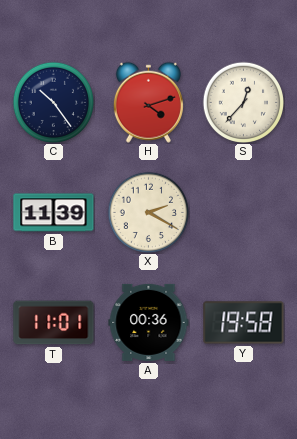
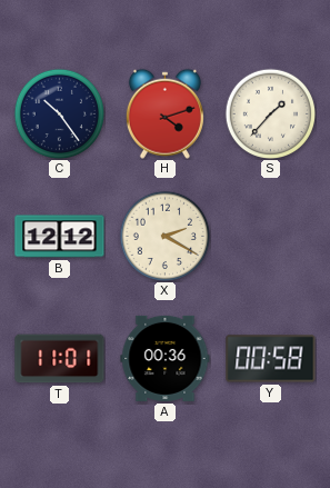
S: 12:37 -> 1:37 (270, 113)
B: 11:39 -> 12:12 (60, 237)
Y: 19:58 -> 00:58 (271, 359)
